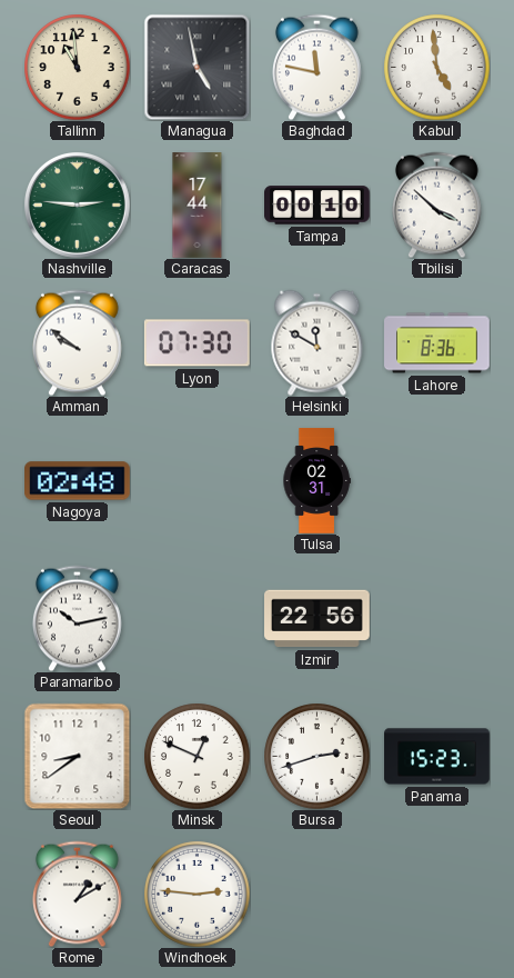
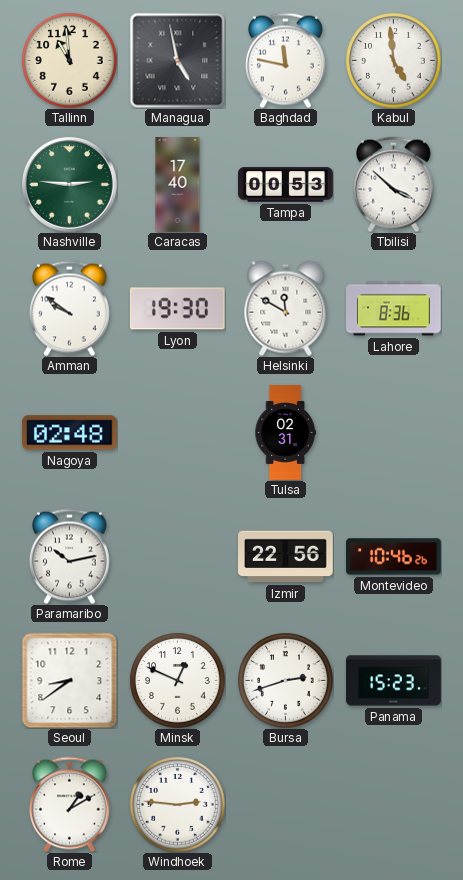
Caracas: 17:44 -> 17:40 (178, 185)
Tampa: 00:10 -> 00:53 (286, 185)
Lyon: 07:30 -> 19:30 (177, 309)
Montevideo: none -> 10:46 (394, 557)
